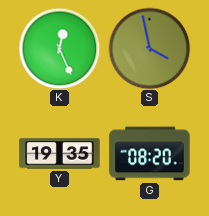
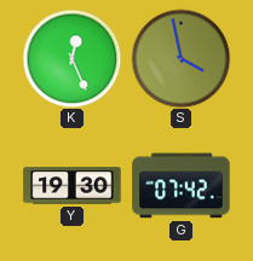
Y: 19:35 -> 19:30 (73, 186)
G: 08:20 -> 07:42 (182, 186)
